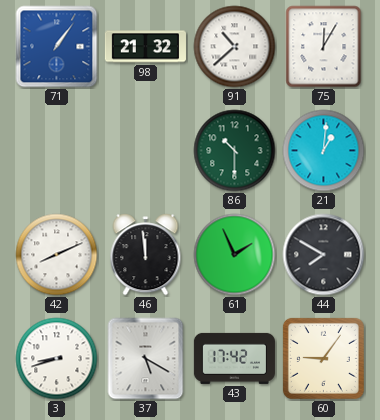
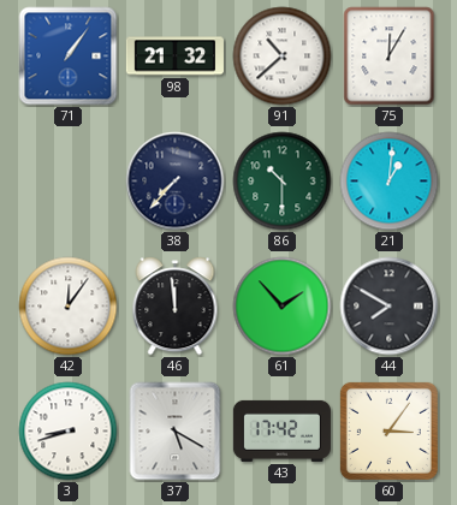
38: none -> 7:37 (176, 182)
42: 8:11 -> 12:06 (69, 307)
61: 1:56 -> 1:53 (283, 307)
60: 9:06 -> 3:06 (388, 430)
